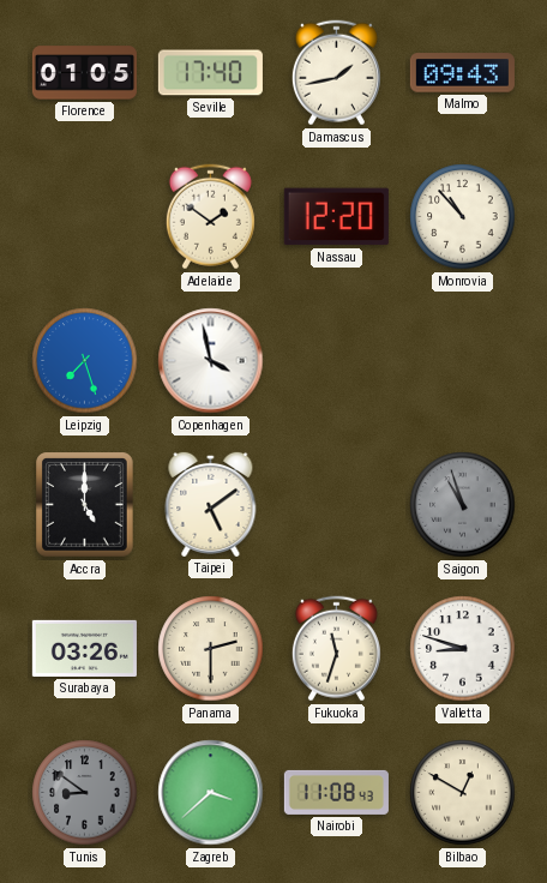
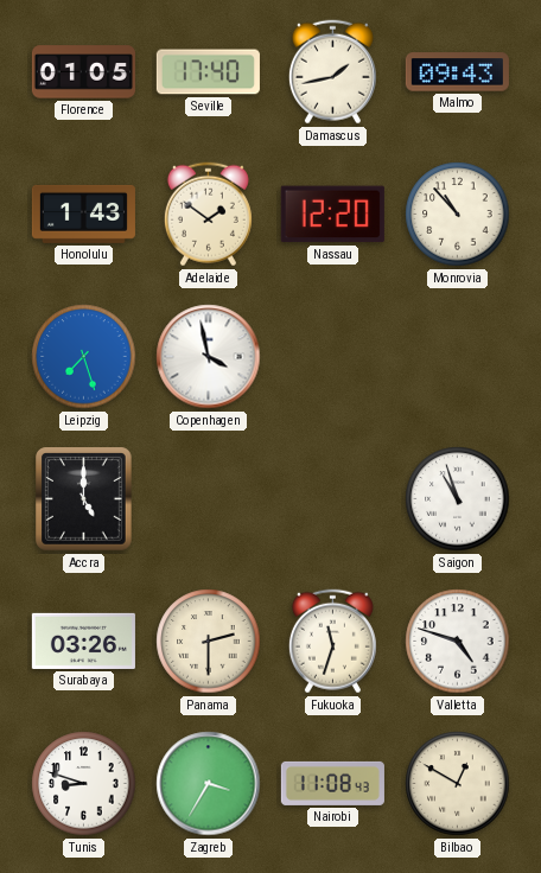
Honolulu: none -> 1:43 (83, 214)
Taipei: 5:09 -> none (211, 504)
Saigon dial: grey -> white (458, 499)
Valletta: 8:48 -> 4:48 (458, 642)
Tunis: 8:51 -> 8:48 (84, 784)
Tunis dial: grey -> white (84, 784)
Zagreb: 3:38 -> 3:35 (209, 784)
